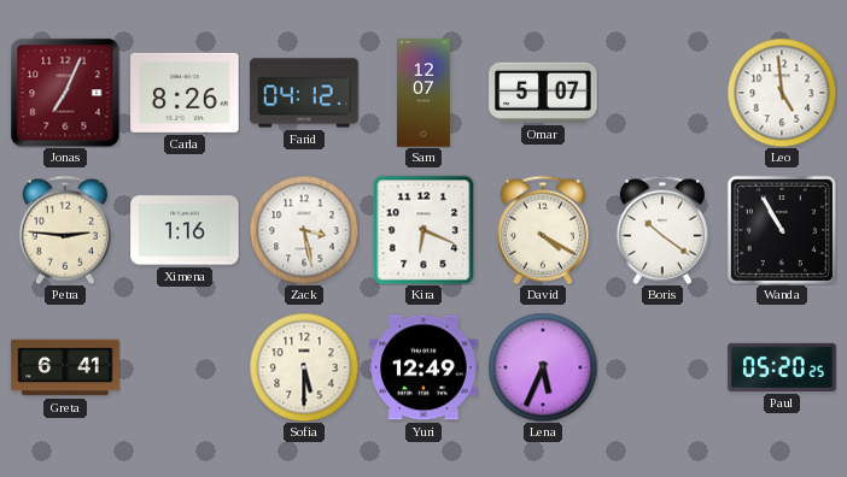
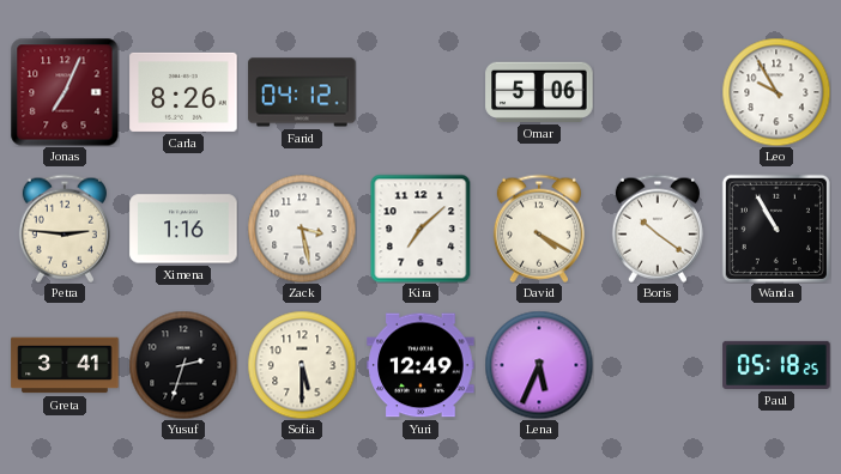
Sam: 12:07 -> none (423, 93)
Omar: 5:07 -> 5:06 (539, 92)
Leo: 4:59 -> 9:55 (776, 92)
Kira: 6:19 -> 7:08 (421, 229)
Greta: 6:41 -> 3:41 (65, 365)
Yusuf: none -> 2:33 (183, 365)
Paul: 05:20 -> 05:18 (776, 365)
